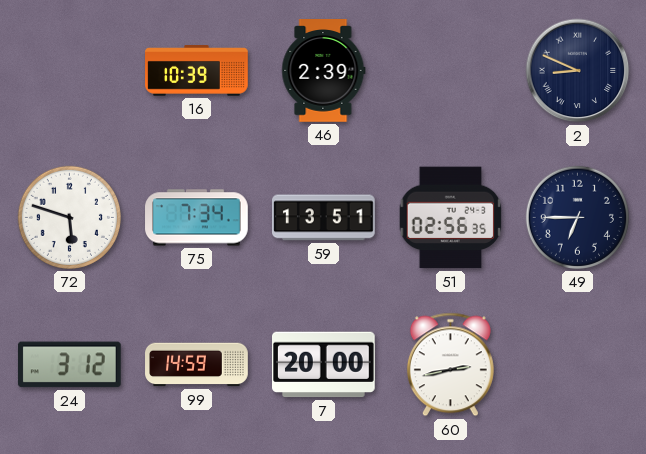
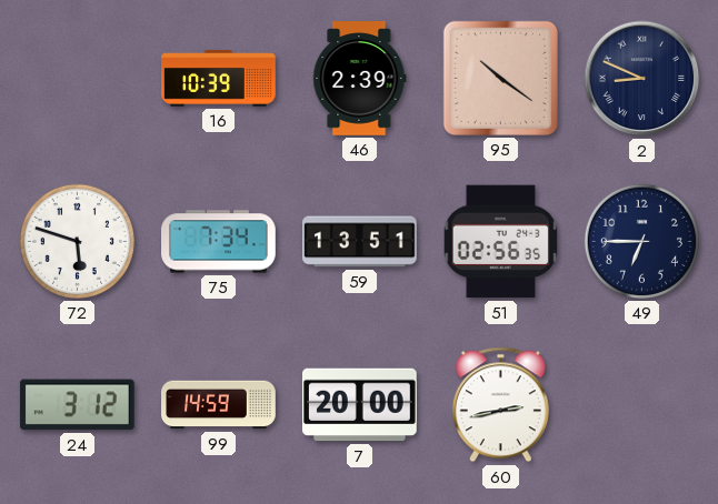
95: none -> 10:21 (500, 78)
